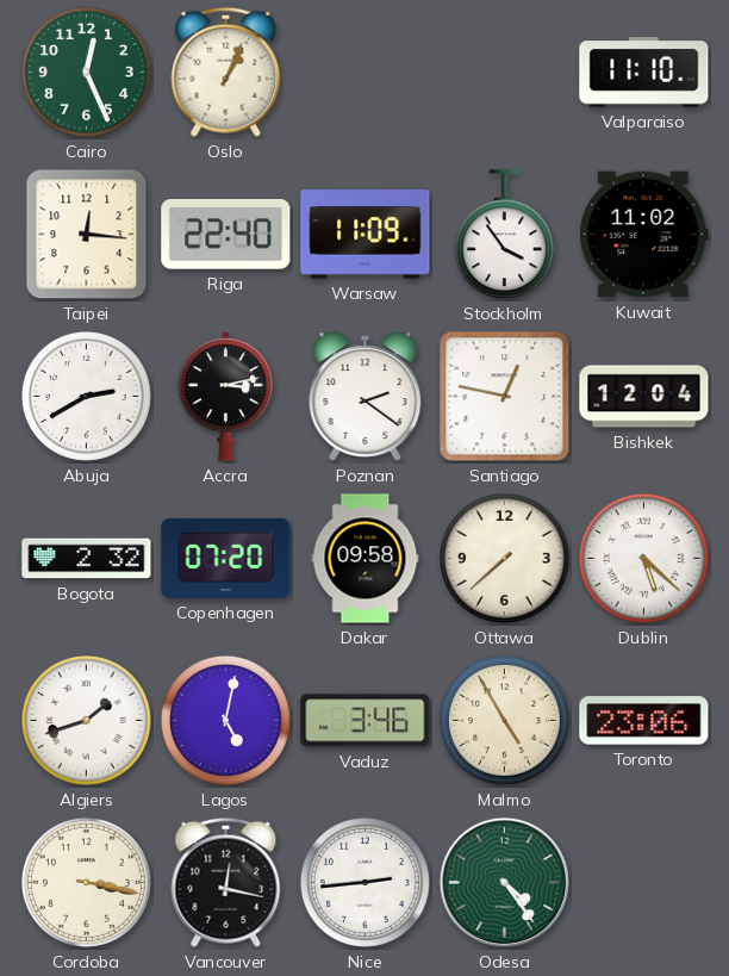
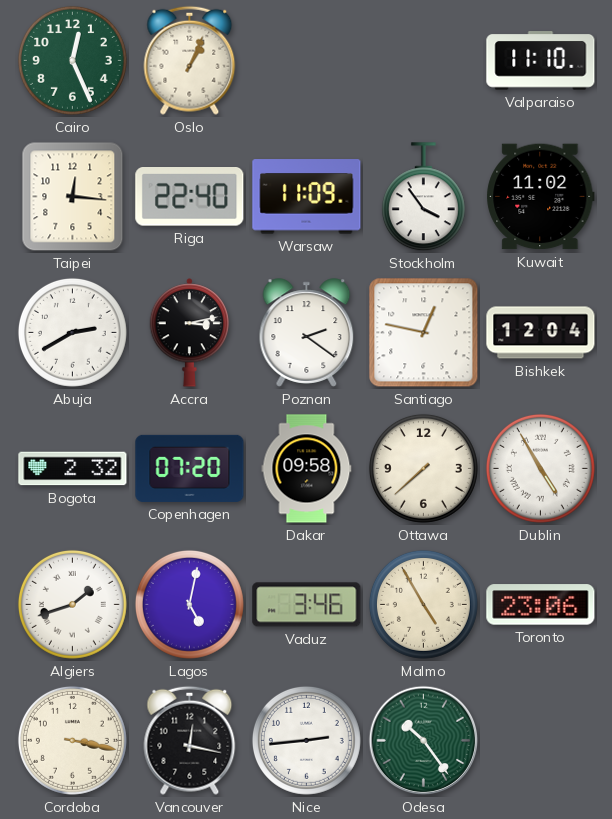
Dublin: 5:22 -> 4:55 (540, 468)
Odesa: 4:24 -> 10:24 (424, 741)
